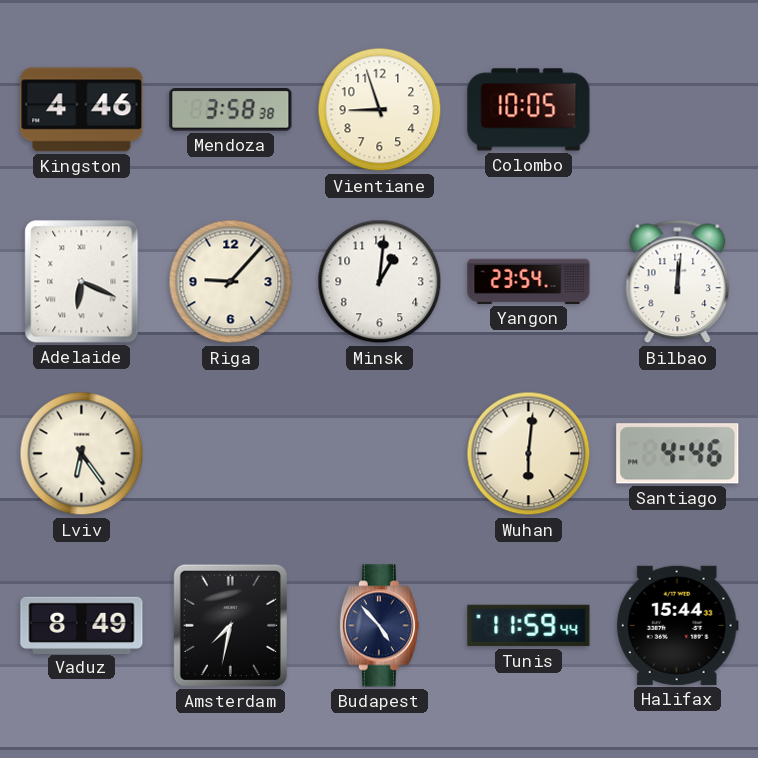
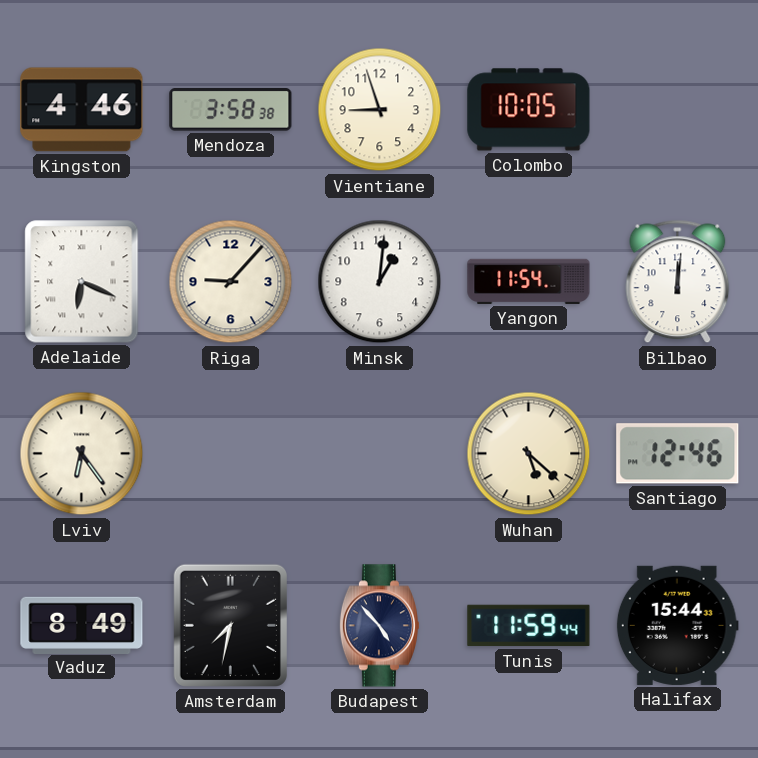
Yangon: 23:54 -> 11:54 (529, 281)
Wuhan: 6:01 -> 5:22 (529, 454)
Santiago: 4:46 -> 12:46 (678, 454)
